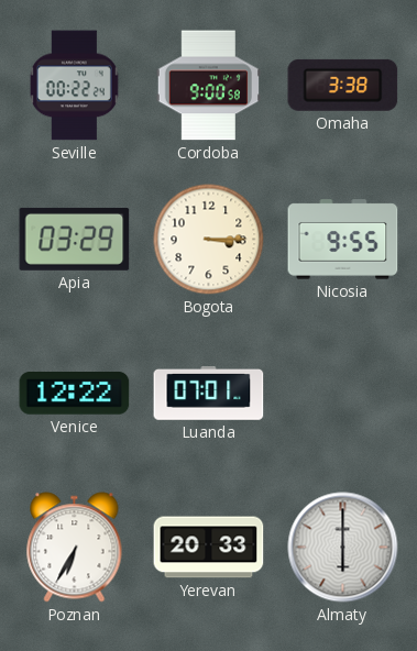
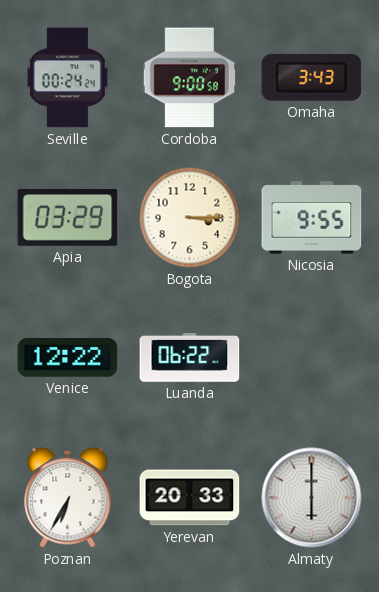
Seville: 00:22 -> 00:24 (67, 78)
Omaha: 3:38 -> 3:43 (312, 77)
Luanda: 07:01 -> 06:22 (190, 358)
